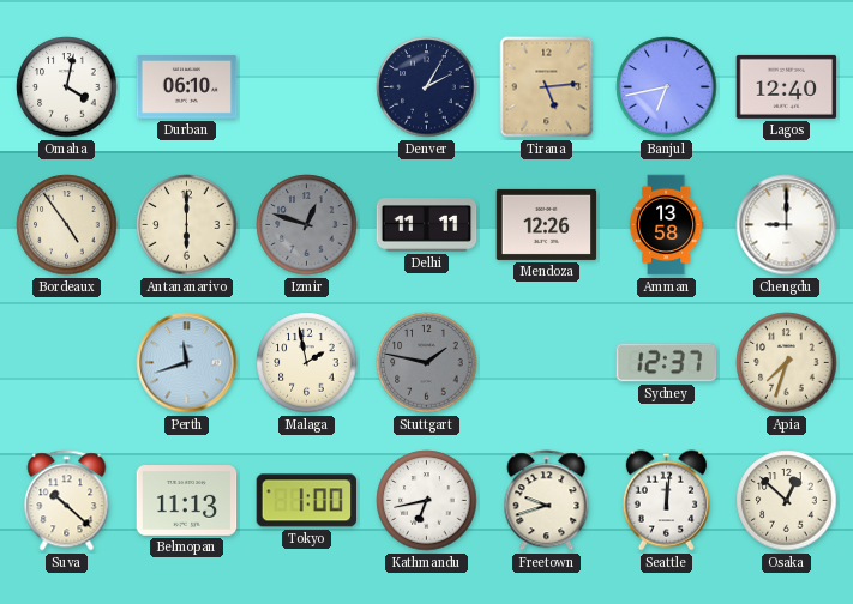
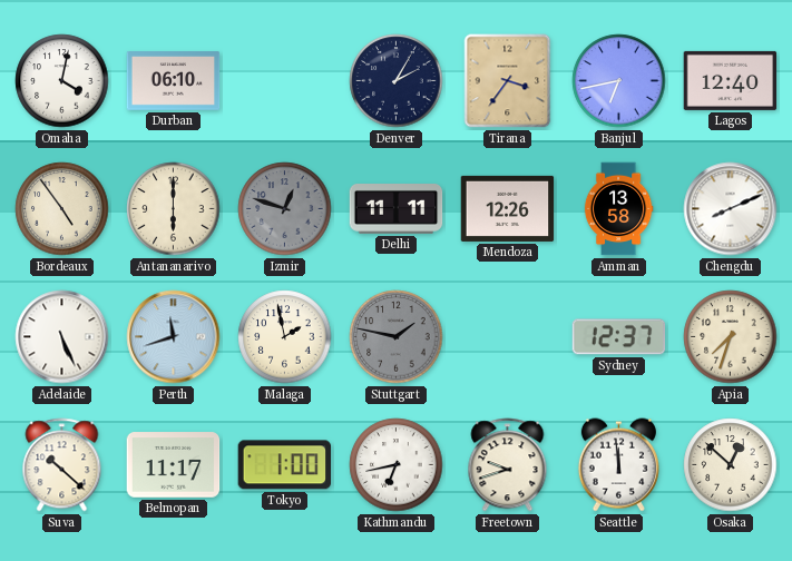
Tirana: 5:14 -> 3:36 (508, 81)
Chengdu: 9:00 -> 8:11 (731, 209)
Adelaide: none -> 5:26 (62, 337)
Belmopan: 11:13 -> 11:17 (174, 465)
Seattle: 12:01 -> 11:59 (618, 465)
